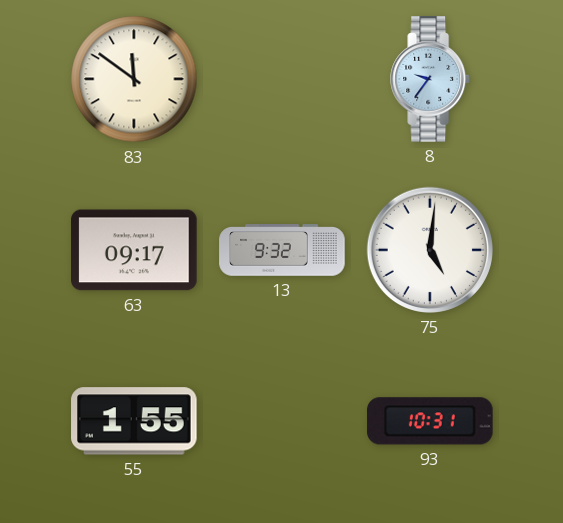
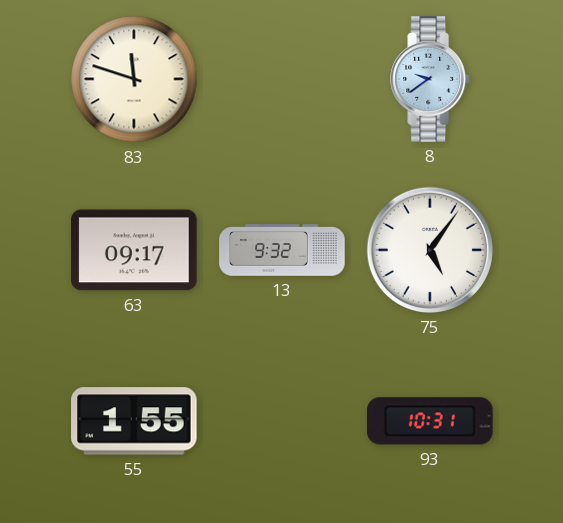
83: 11:51 -> 11:48 (134, 79)
8: 9:36 -> 9:39 (431, 79)
75: 5:01 -> 5:06 (430, 250)
